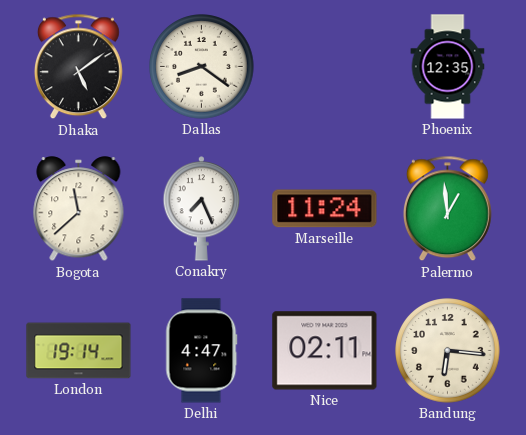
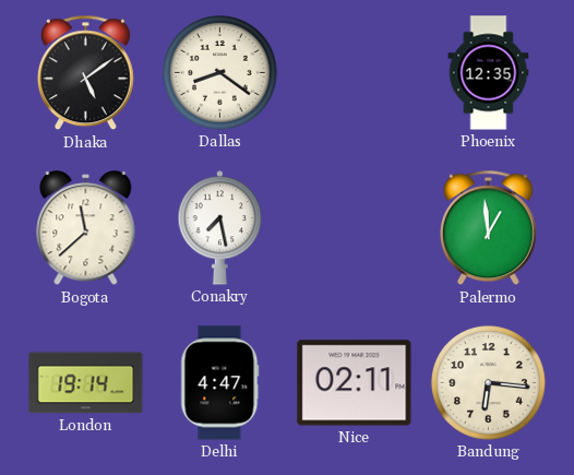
Conakry: 7:26 -> 7:28 (220, 228)
Marseille: 11:24 -> none (325, 209)
